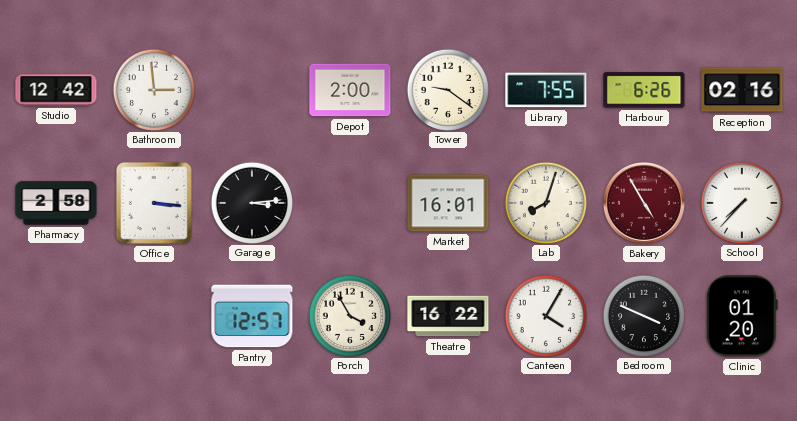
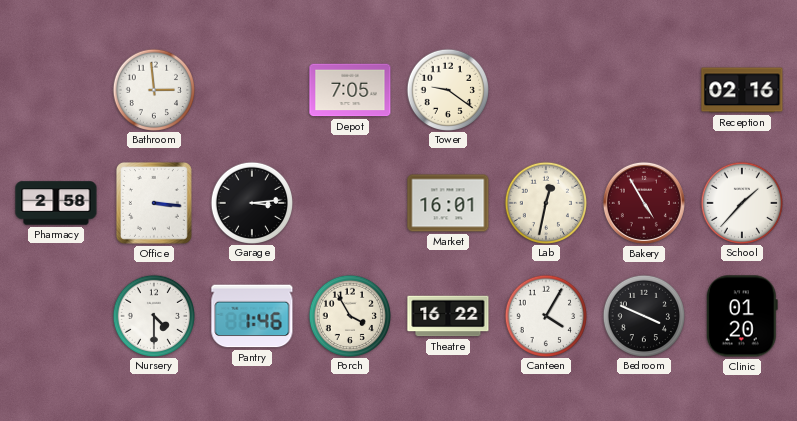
Studio: 12:42 -> none (56, 90)
Depot: 2:00 -> 7:05 (350, 90)
Library: 7:55 -> none (546, 90)
Harbour: 6:26 -> none (644, 90)
Lab: 8:03 -> 12:32 (545, 202)
School: 7:37 -> 1:37 (741, 202)
Nursery: none -> 4:30 (153, 315)
Pantry: 12:57 -> 1:46 (252, 316)
